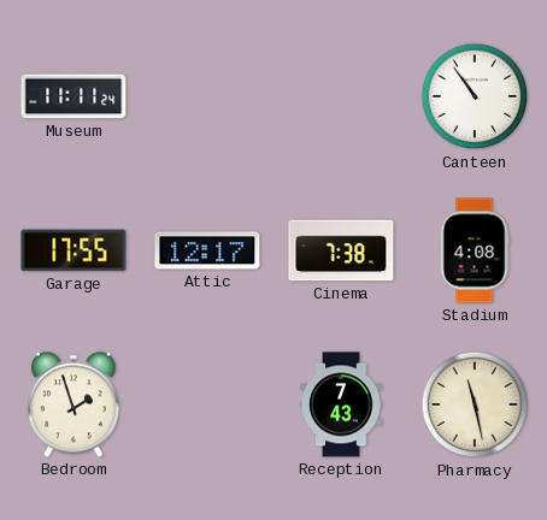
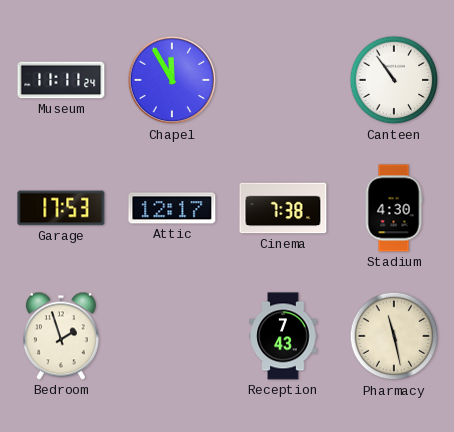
Chapel: none -> 11:55 (172, 80)
Garage: 17:55 -> 17:53 (61, 208)
Stadium: 4:08 -> 4:30 (394, 208)
